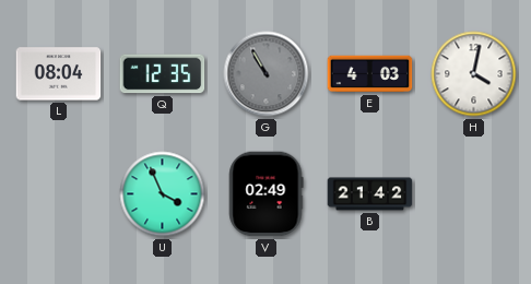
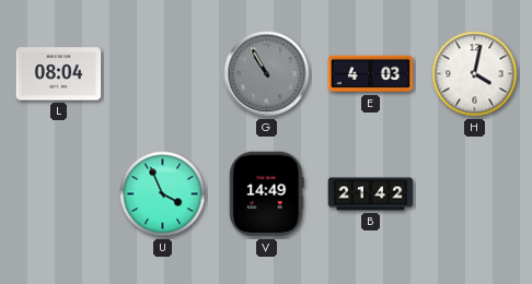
Q: 12:35 -> none (163, 74)
V: 02:49 -> 14:49 (267, 194)
